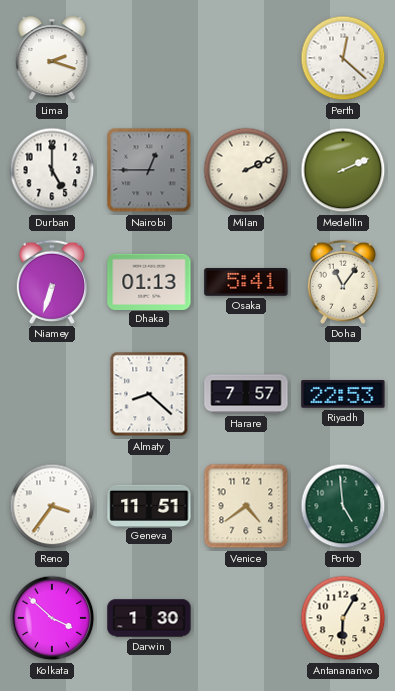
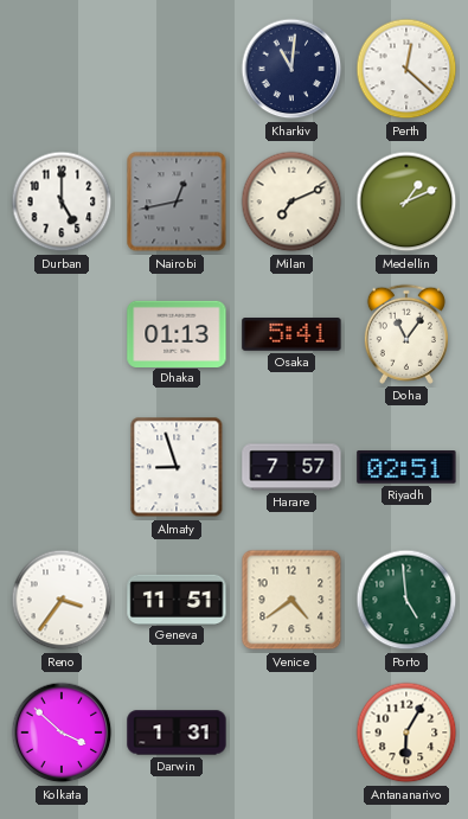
Lima: 2:18 -> none (52, 59)
Kharkiv: none -> 11:01 (291, 69)
Nairobi: 12:45 -> 12:43 (177, 201)
Milan: 2:11 -> 7:11 (291, 201)
Medellin: 2:11 -> 1:11 (406, 201)
Niamey: 6:33 -> none (52, 282)
Almaty: 8:22 -> 8:57 (177, 467)
Riyadh: 22:53 -> 02:51 (406, 467)
Darwin: 1:30 -> 1:31 (177, 732)
